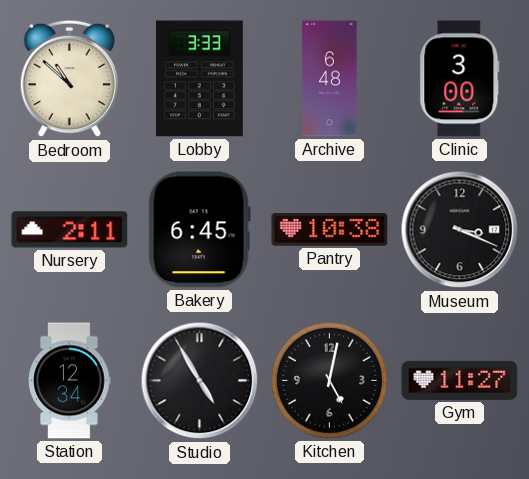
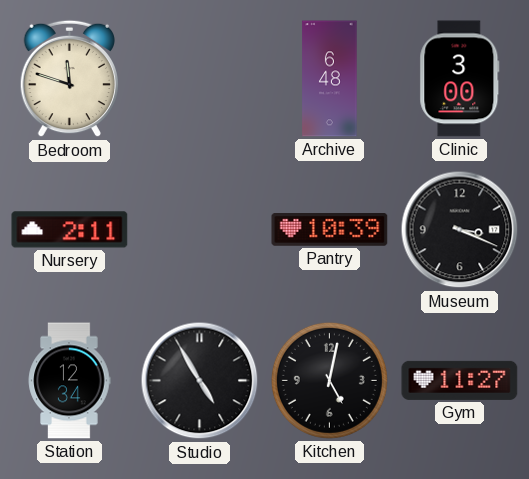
Bedroom: 10:52 -> 11:48 (69, 79)
Lobby: 3:33 -> none (199, 79)
Bakery: 6:45 -> none (199, 230)
Pantry: 10:38 -> 10:39 (330, 230)
